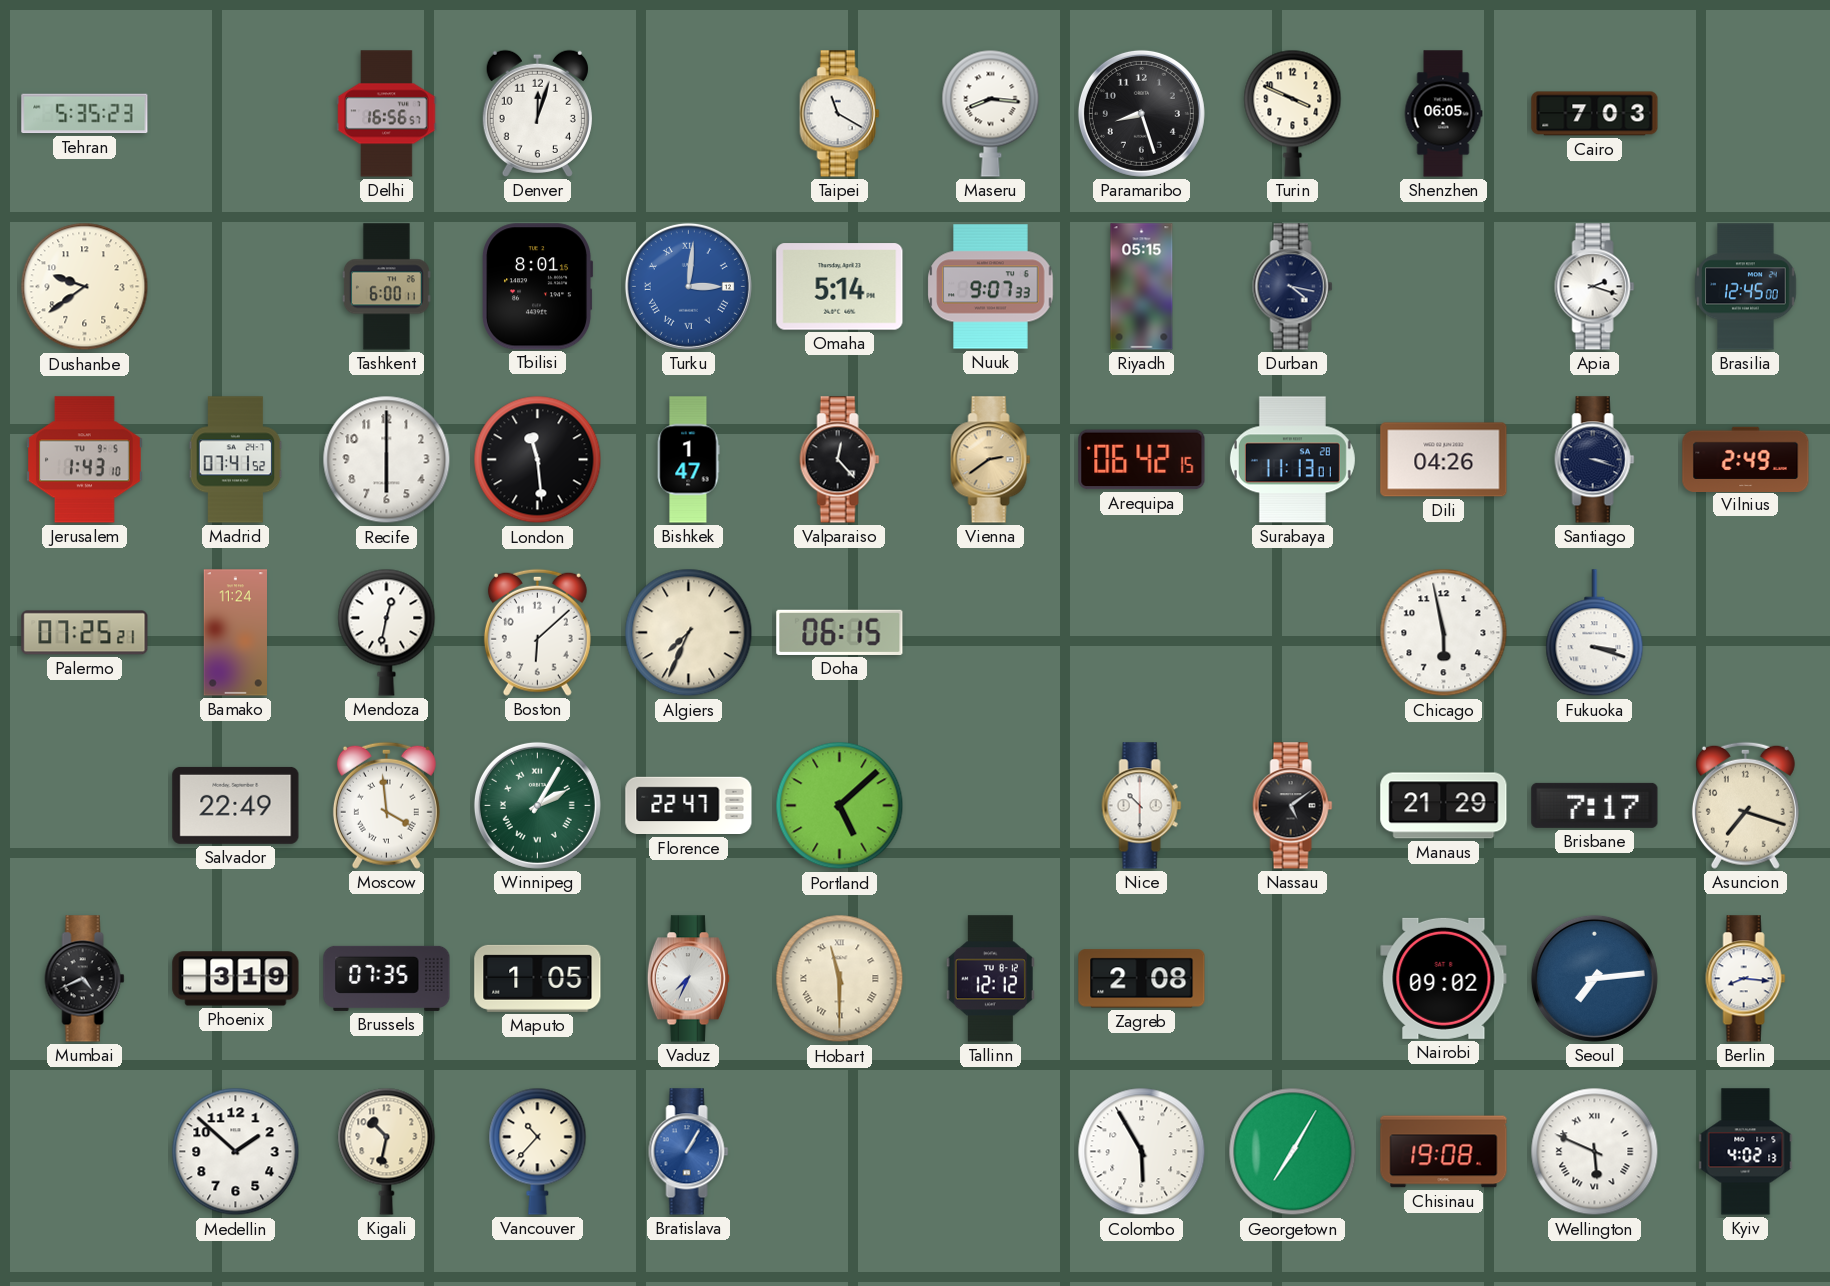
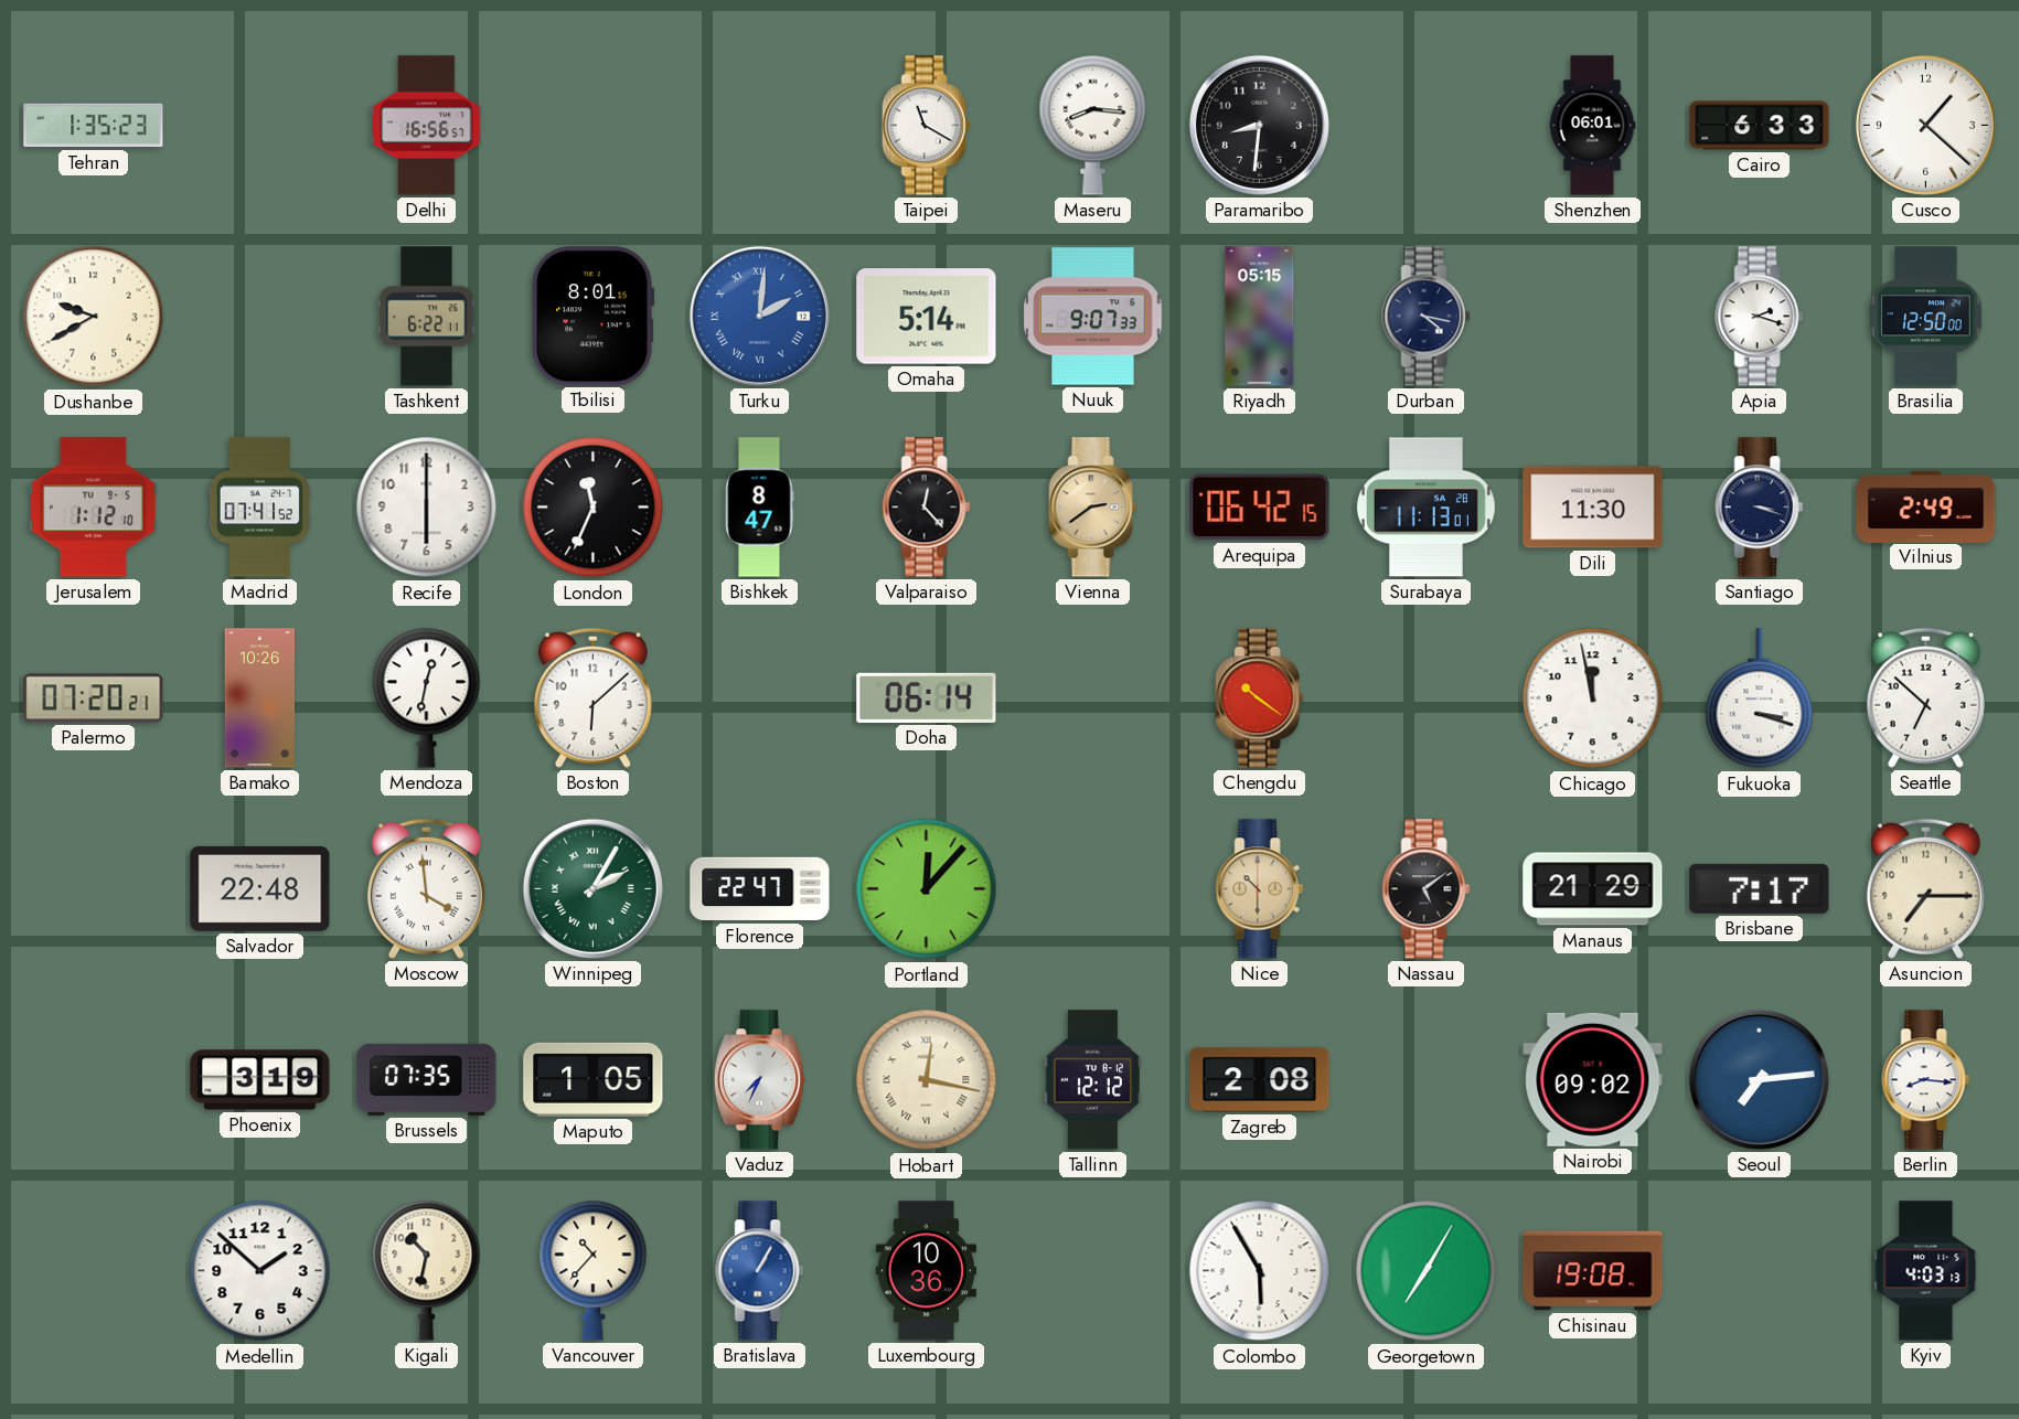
Tehran: 5:35 -> 1:35 (94, 126)
Denver: 12:03 -> none (537, 113)
Paramaribo: 8:27 -> 8:31 (1259, 125)
Turin: 3:49 -> none (1293, 113)
Shenzhen: 06:05 -> 06:01 (1592, 126)
Cairo: 7:03 -> 6:33 (1760, 126)
Cusco: none -> 1:22 (1925, 125)
Dushanbe: 9:39 -> 9:40 (94, 317)
Tashkent: 6:00 -> 6:22 (426, 317)
Turku: 3:01 -> 2:01 (759, 316)
Brasilia: 12:45 -> 12:50 (1926, 317)
Jerusalem: 1:43 -> 1:12 (94, 508)
London: 11:29 -> 11:34 (594, 508)
Bishkek: 1:47 -> 8:47 (759, 508)
Dili: 04:26 -> 11:30 (1593, 508)
Palermo: 07:25 -> 07:20 (94, 698)
Bamako: 11:24 -> 10:26 (259, 698)
Algiers: 7:34 -> none (689, 633)
Doha: 06:15 -> 06:14 (927, 697)
Chengdu: none -> 10:21 (1260, 698)
Chicago: 5:58 -> 11:58 (1593, 698)
Seattle: none -> 6:52 (1925, 697)
Salvador: 22:49 -> 22:48 (260, 888)
Portland: 5:08 -> 12:07 (927, 889)
Nice dial: white -> champagne (1260, 889)
Asuncion: 7:18 -> 7:15 (1925, 888)
Mumbai: 4:41 -> none (85, 979)
Hobart: 11:30 -> 12:17 (927, 1080)
Luxembourg: none -> 10:36 (926, 1271)
Wellington: 5:49 -> none (1595, 1152)
Kyiv: 4:02 -> 4:03 (1926, 1271)
